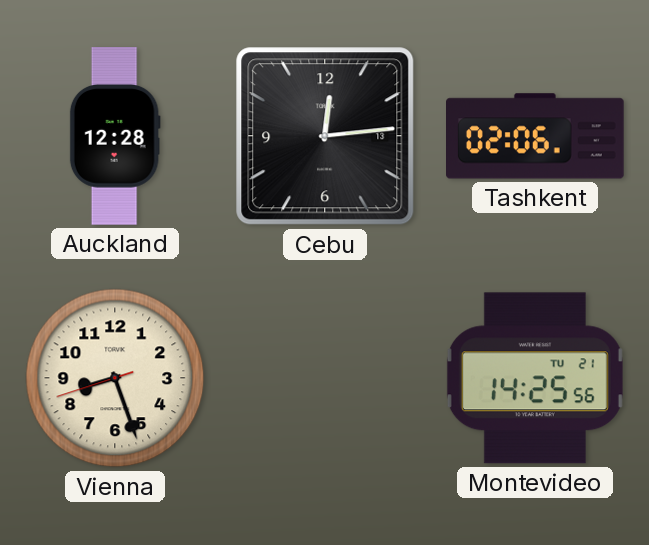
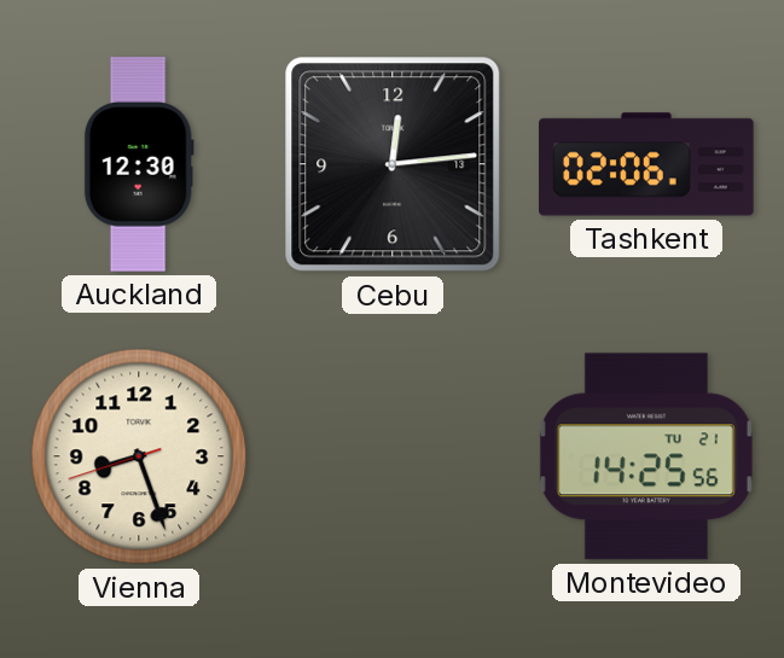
Auckland: 12:28 -> 12:30 (139, 164)
